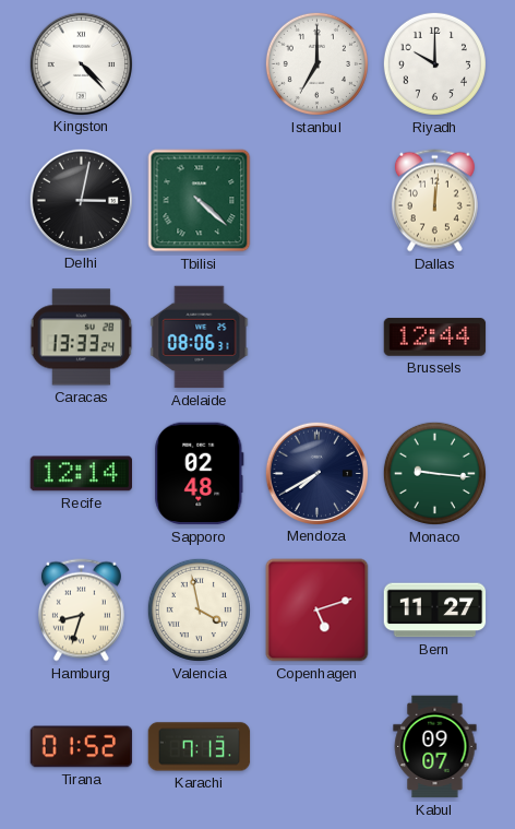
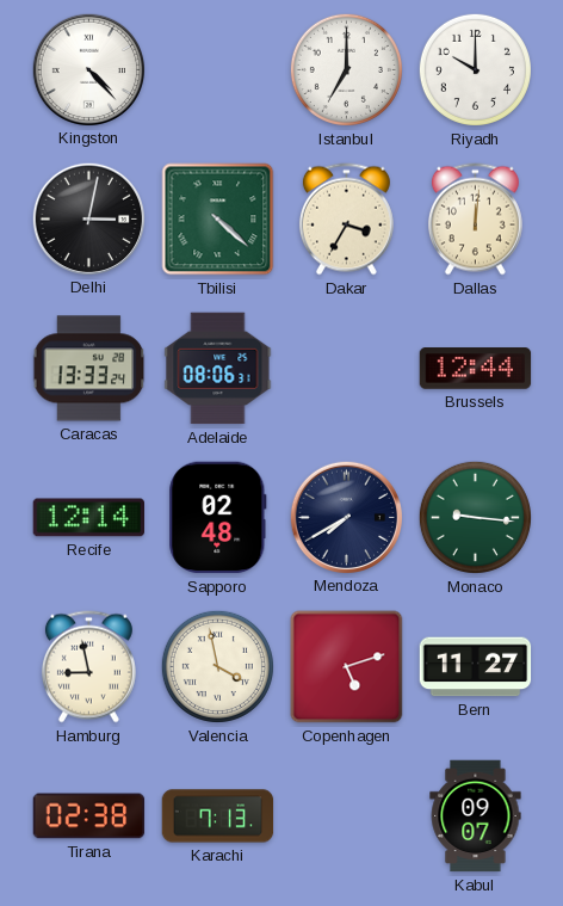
Dakar: none -> 3:35 (346, 220)
Hamburg: 8:33 -> 8:58 (88, 667)
Tirana: 01:52 -> 02:38 (89, 816)
